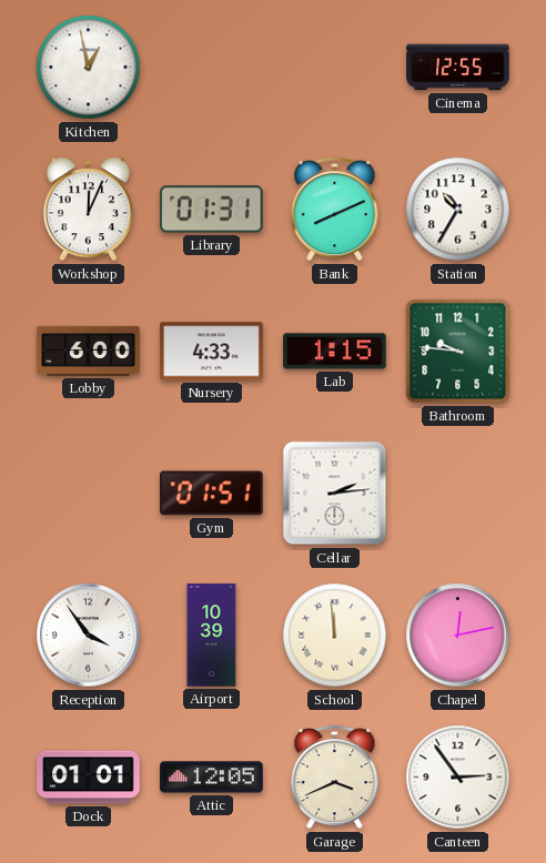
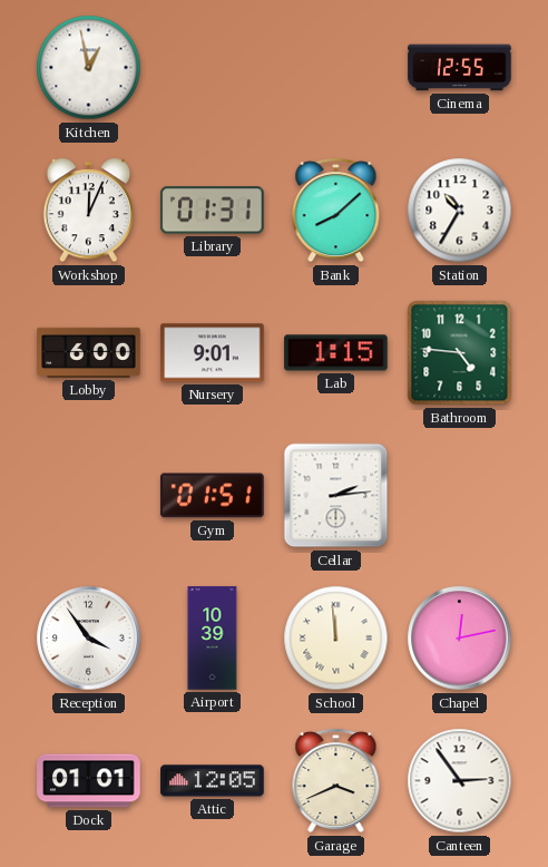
Bank: 8:11 -> 8:08 (336, 211)
Nursery: 4:33 -> 9:01 (213, 353)
Bathroom: 9:46 -> 4:46 (460, 353)
